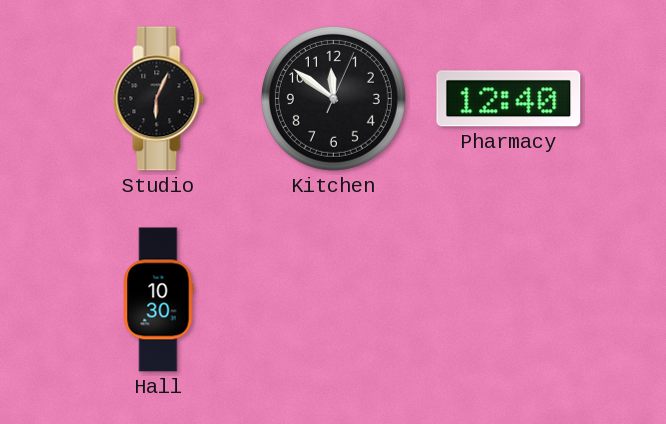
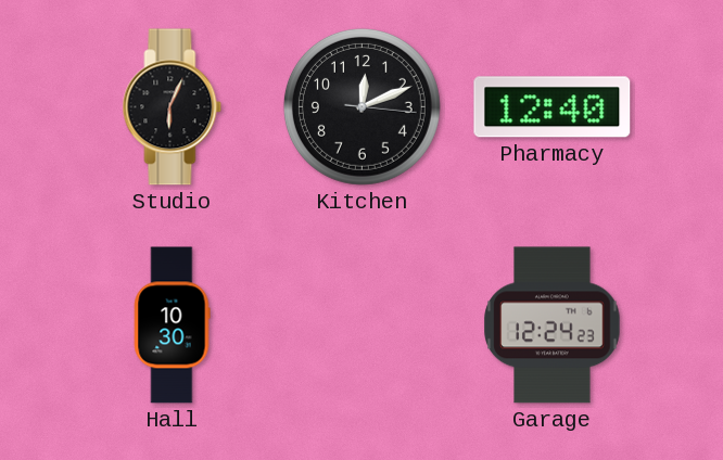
Kitchen: 11:51 -> 12:11 (361, 106)
Garage: none -> 12:24 (553, 325)
